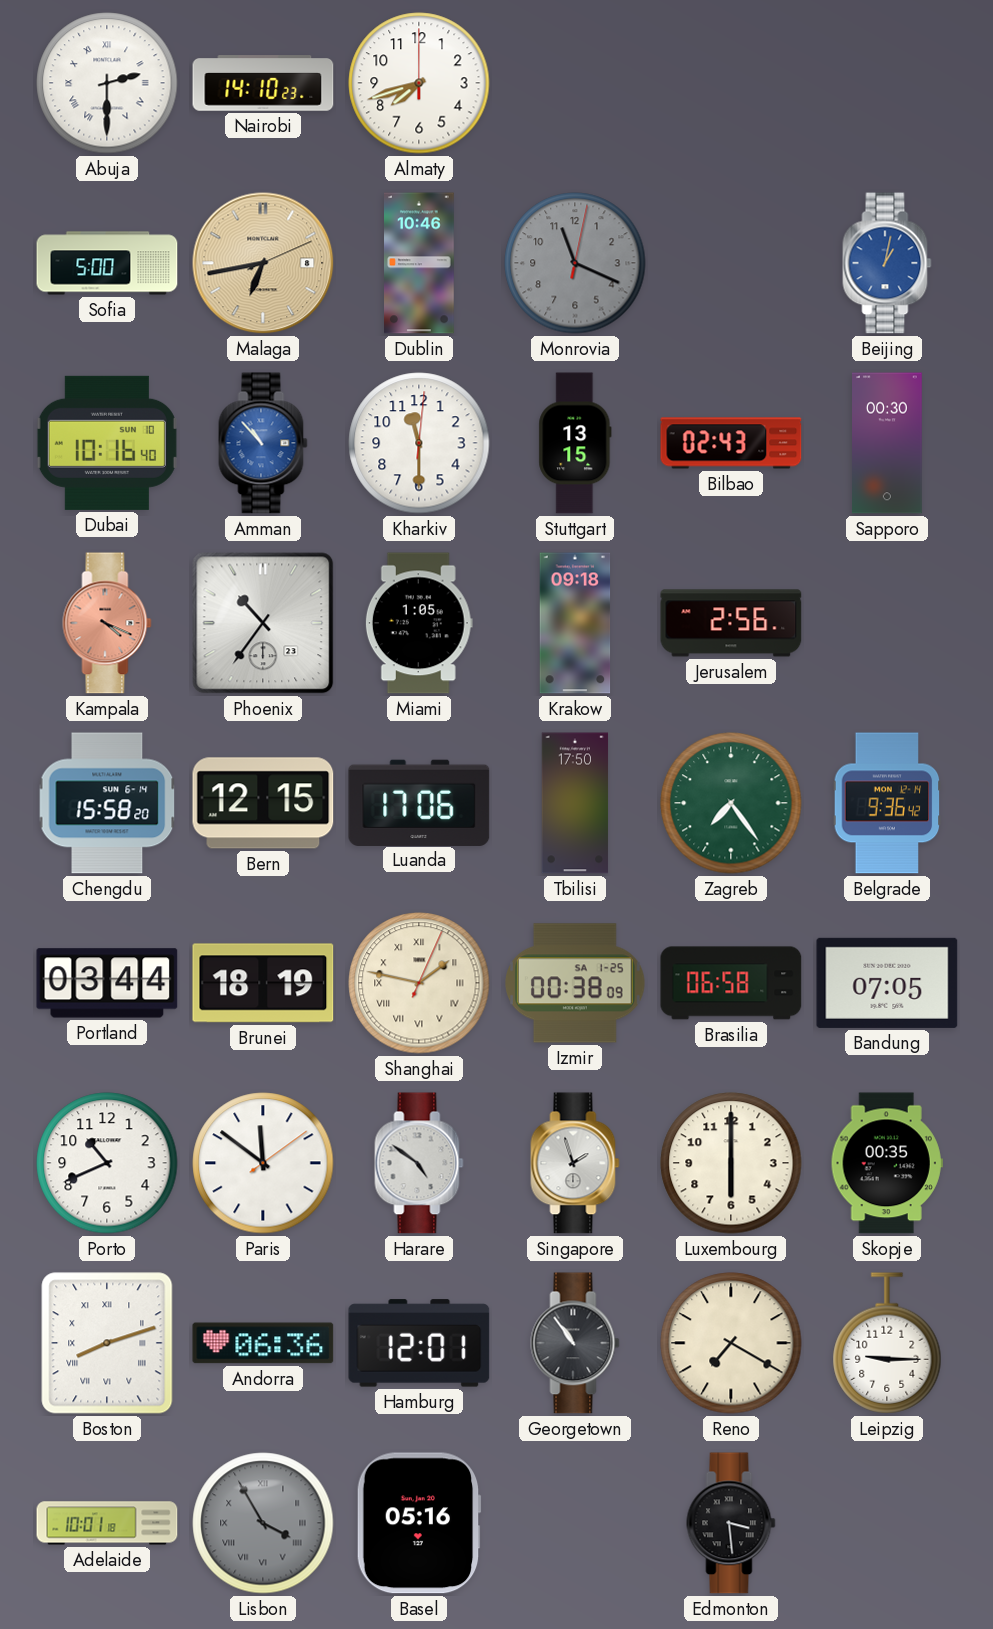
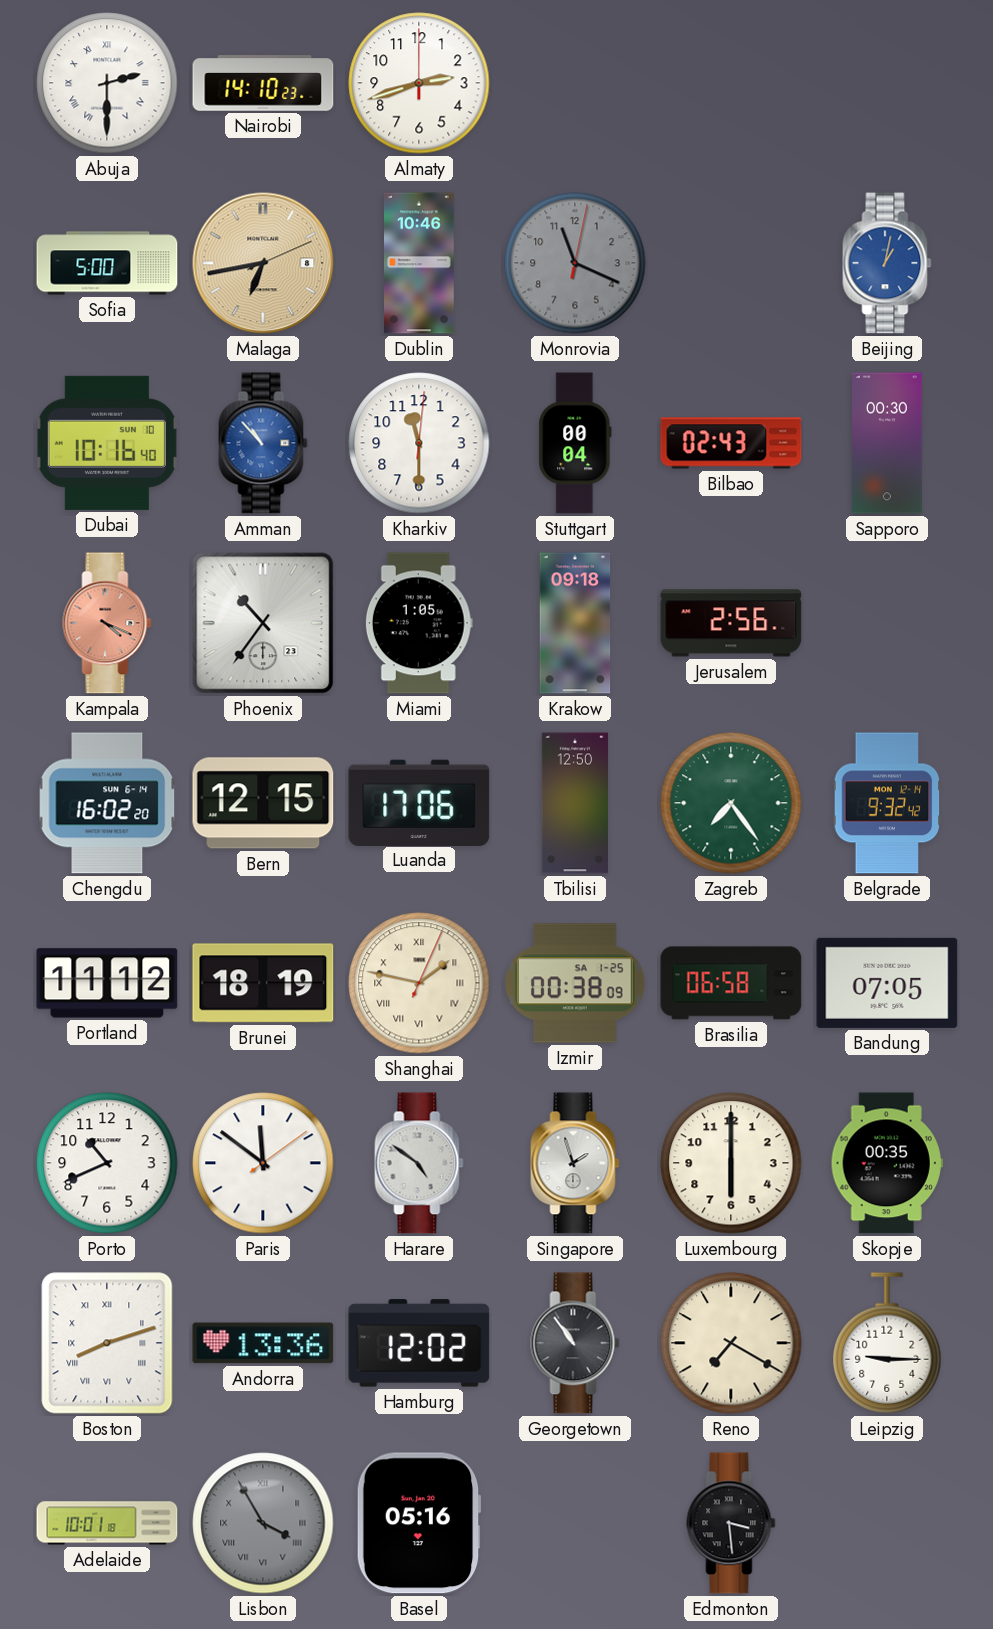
Almaty: 7:42 -> 2:42 (419, 83)
Stuttgart: 13:15 -> 00:04 (575, 443)
Chengdu: 15:58 -> 16:02 (107, 803)
Tbilisi: 17:50 -> 12:50 (575, 803)
Belgrade: 9:36 -> 9:32 (887, 803)
Portland: 03:44 -> 11:12 (107, 983)
Andorra: 06:36 -> 13:36 (263, 1343)
Hamburg: 12:01 -> 12:02 (419, 1343)
